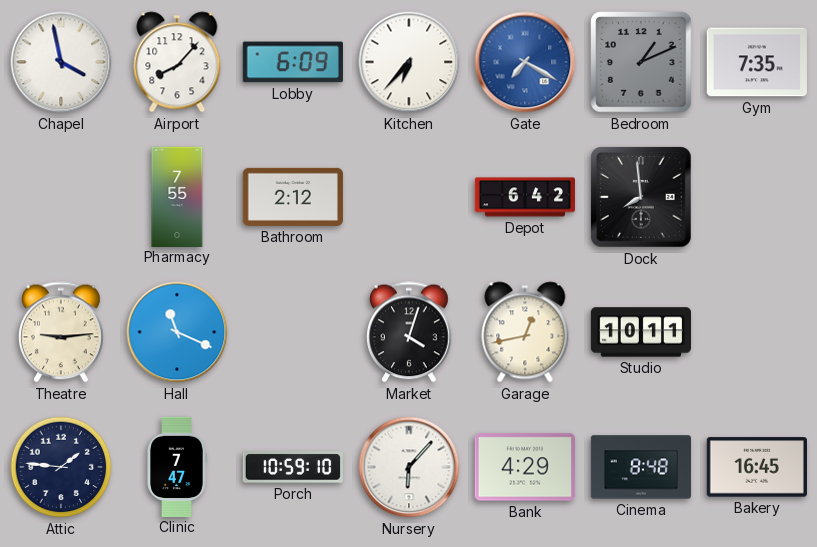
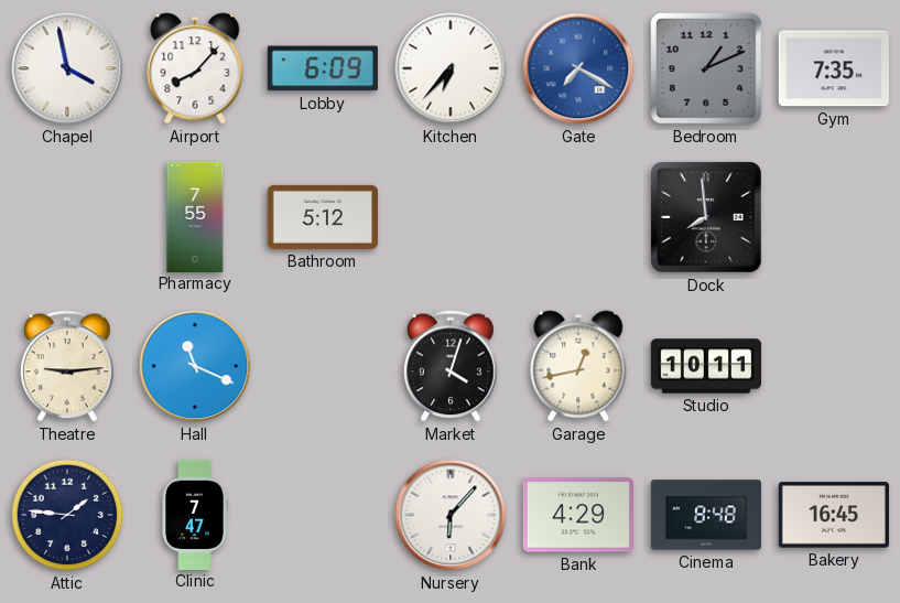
Bathroom: 2:12 -> 5:12 (323, 217)
Depot: 6:42 -> none (524, 197)
Porch: 10:59 -> none (293, 467)
